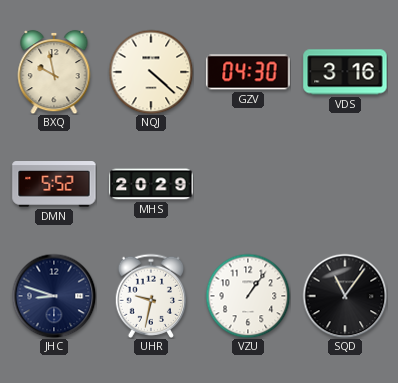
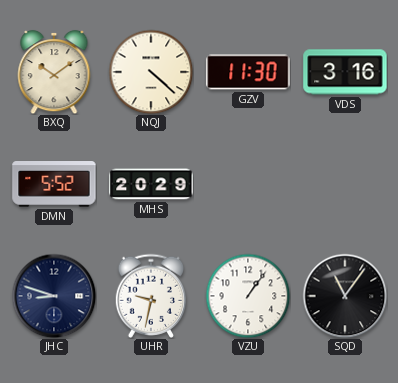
BXQ: 9:58 -> 10:09 (54, 72)
GZV: 04:30 -> 11:30 (248, 72)
